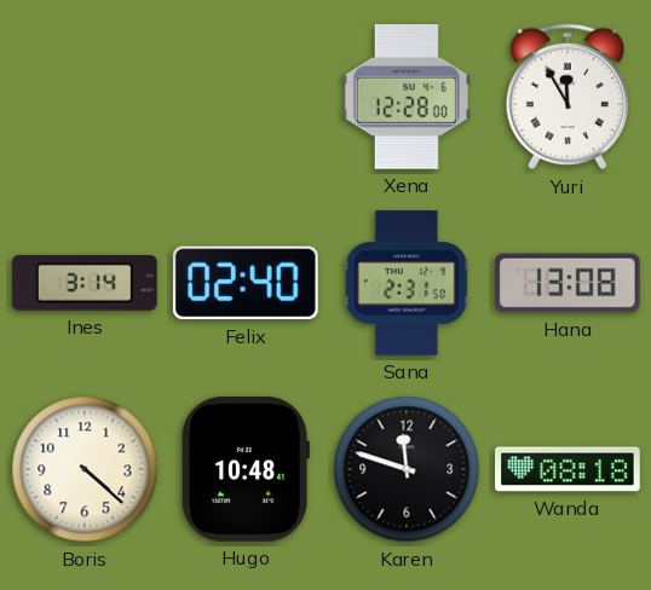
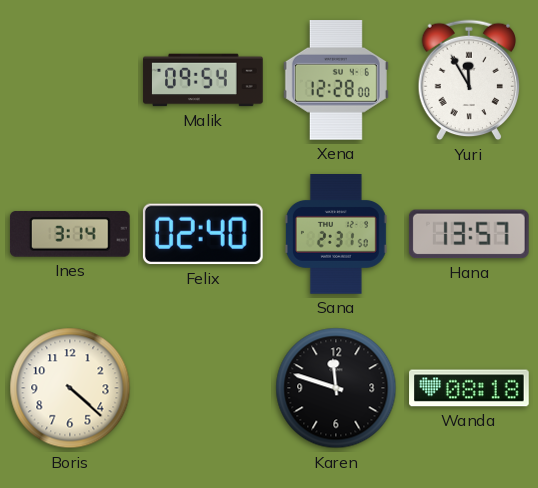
Malik: none -> 09:54 (203, 80)
Hana: 13:08 -> 13:57 (469, 234)
Hugo: 10:48 -> none (246, 469)
